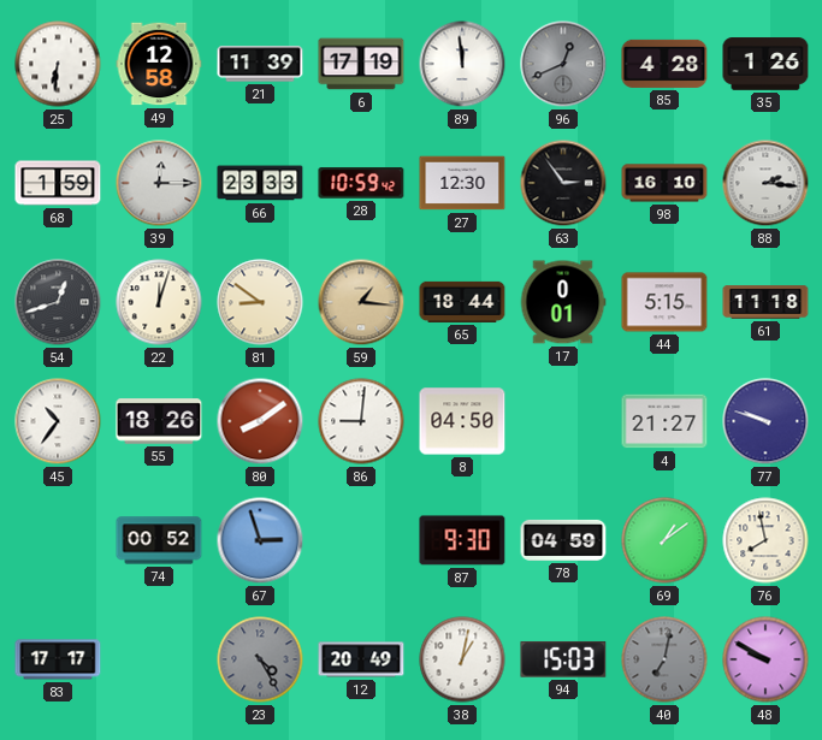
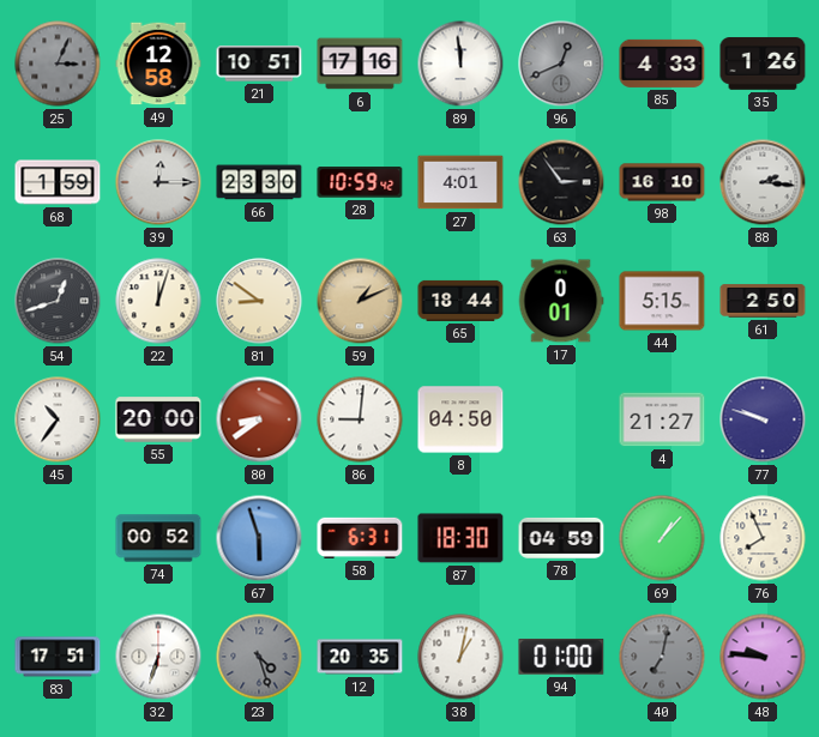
25: 6:31 -> 3:04 (58, 64)
25 dial: white -> grey (58, 64)
21: 11:39 -> 10:51 (259, 64)
6: 17:19 -> 17:16 (360, 64)
85: 4:28 -> 4:33 (662, 64)
66: 23:33 -> 23:30 (259, 182)
27: 12:30 -> 4:01 (460, 182)
59: 1:16 -> 1:11 (360, 301)
61: 11:18 -> 2:50 (763, 301)
55: 18:26 -> 20:00 (158, 419)
80: 8:09 -> 8:39 (259, 419)
67: 2:57 -> 5:57 (259, 538)
58: none -> 6:31 (360, 538)
87: 9:30 -> 18:30 (460, 538)
69: 1:09 -> 1:07 (662, 538)
76: 7:58 -> 7:56 (763, 538)
83: 17:17 -> 17:51 (58, 657)
32: none -> 6:33 (158, 657)
23: 4:25 -> 4:27 (259, 657)
12: 20:49 -> 20:35 (360, 657)
94: 15:03 -> 01:00 (561, 657)
48: 9:50 -> 9:46 (763, 657)
